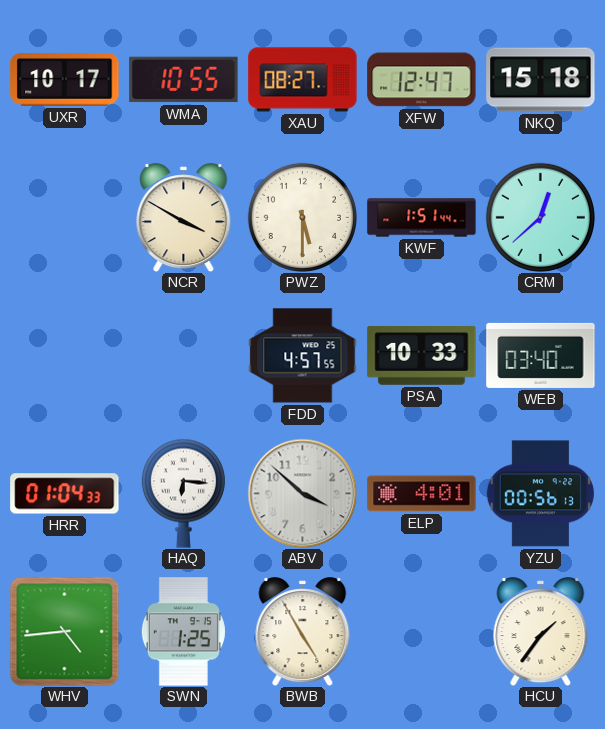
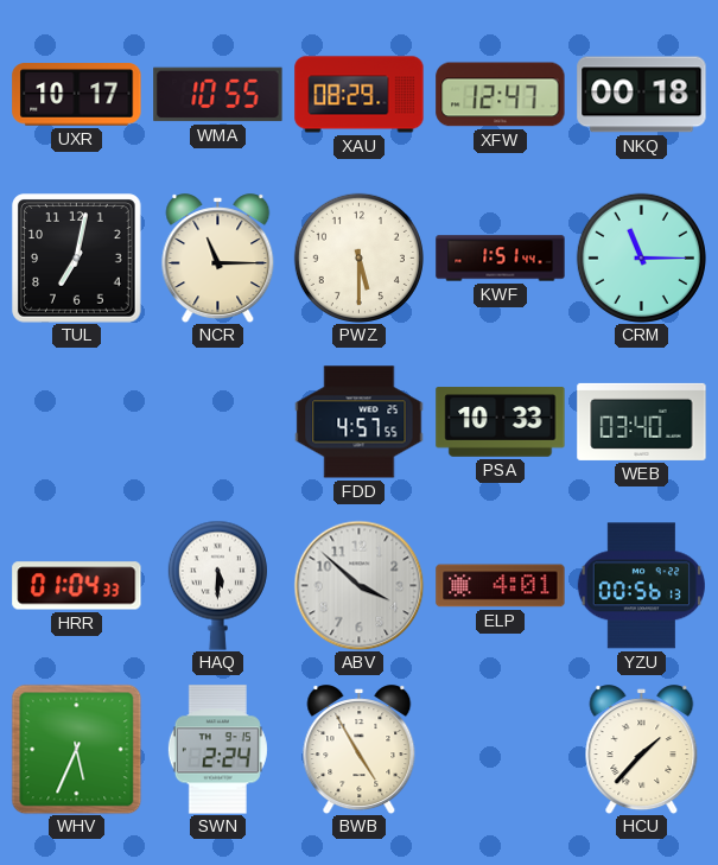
XAU: 08:27 -> 08:29 (360, 95)
NKQ: 15:18 -> 00:18 (642, 95)
TUL: none -> 7:02 (77, 259)
NCR: 3:50 -> 11:15 (218, 259)
CRM: 12:38 -> 11:15 (641, 257)
HAQ: 6:16 -> 5:30 (217, 585)
WHV: 4:44 -> 5:34 (76, 749)
SWN: 1:25 -> 2:24 (217, 750)
HCU: 1:36 -> 1:37 (642, 750)
